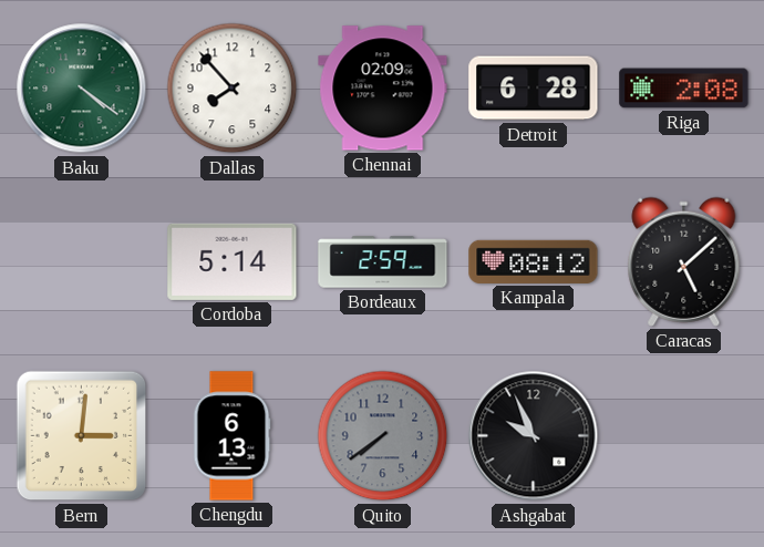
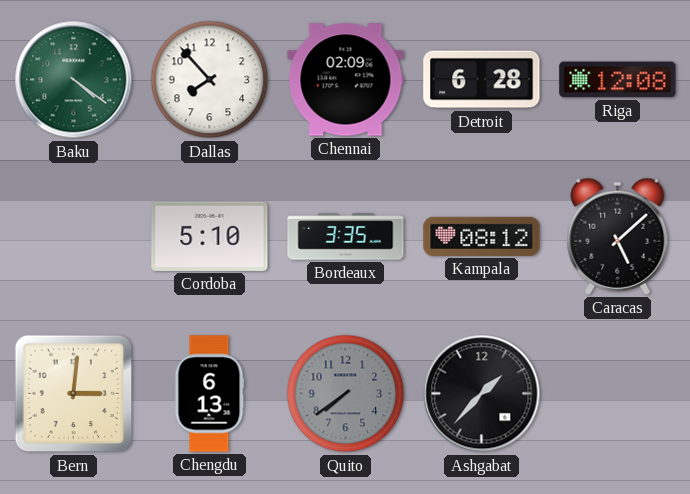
Riga: 2:08 -> 12:08 (618, 80)
Cordoba: 5:14 -> 5:10 (210, 236)
Bordeaux: 2:59 -> 3:35 (346, 237)
Ashgabat: 9:56 -> 1:37 (482, 394)
